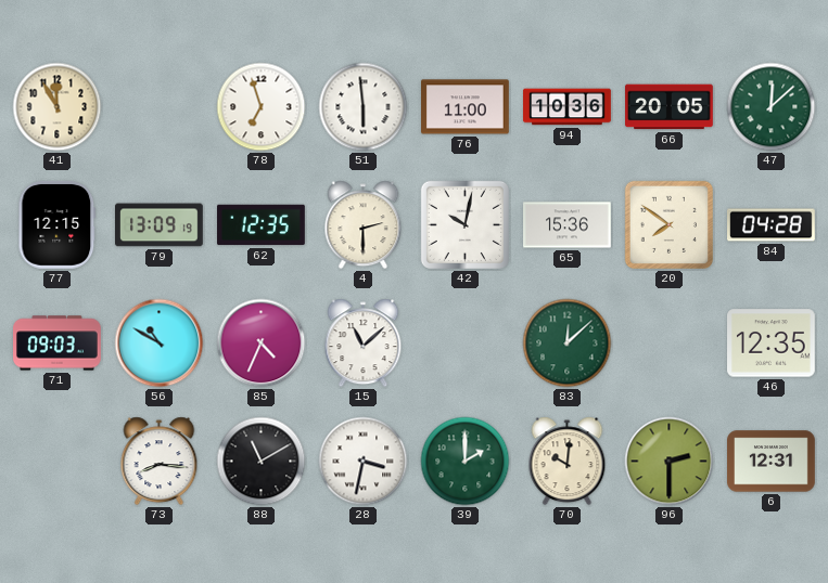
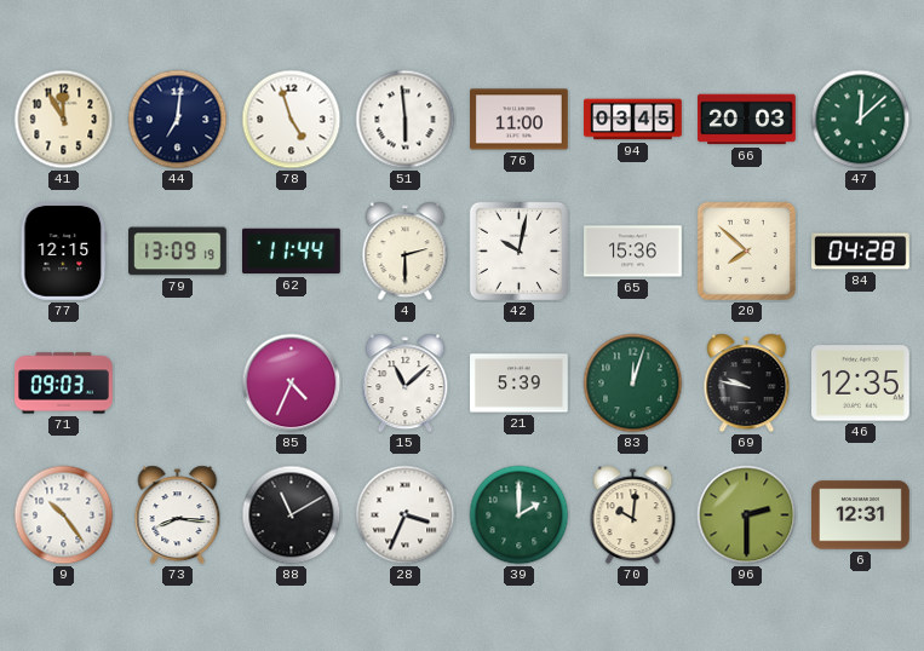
44: none -> 7:01 (178, 120)
78: 6:57 -> 4:57 (292, 120)
94: 10:36 -> 03:45 (633, 120)
66: 20:05 -> 20:03 (747, 120)
62: 12:35 -> 11:44 (292, 252)
20: 7:51 -> 7:52 (746, 250)
56: 10:50 -> none (160, 344)
21: none -> 5:39 (520, 384)
83: 12:08 -> 12:03 (633, 384)
69: none -> 9:47 (747, 384)
9: none -> 10:24 (64, 515)
28: 3:32 -> 3:34 (406, 515)
